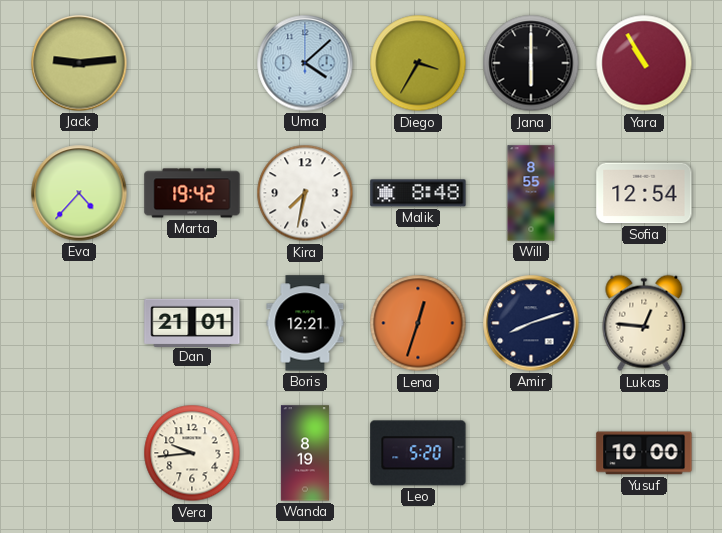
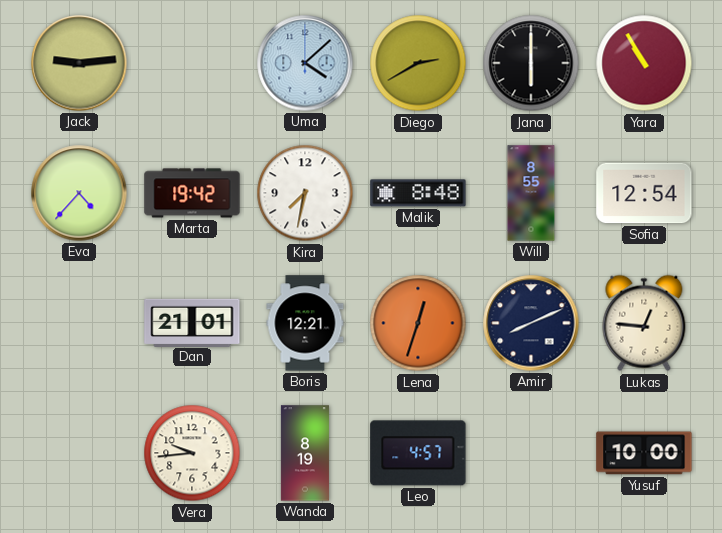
Diego: 3:35 -> 2:40 (418, 63)
Amir: 8:12 -> 8:11 (531, 323)
Leo: 5:20 -> 4:57 (418, 453)
